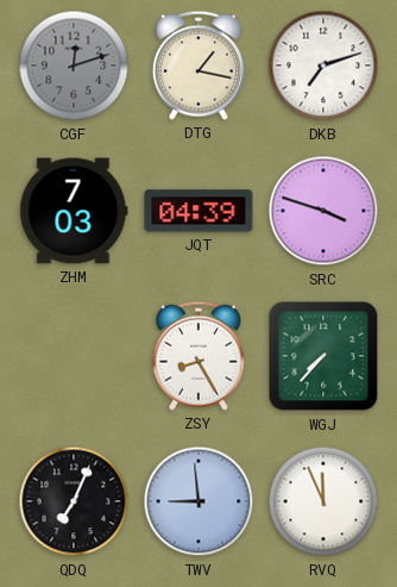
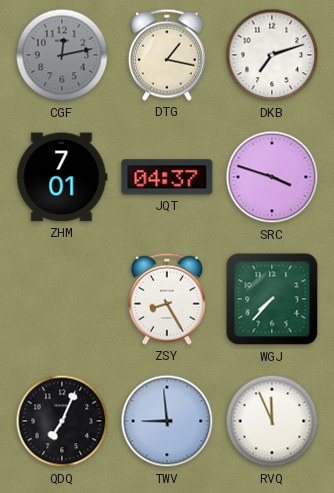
CGF: 12:12 -> 12:13 (62, 55)
ZHM: 7:03 -> 7:01 (62, 177)
JQT: 04:39 -> 04:37 (167, 177)
